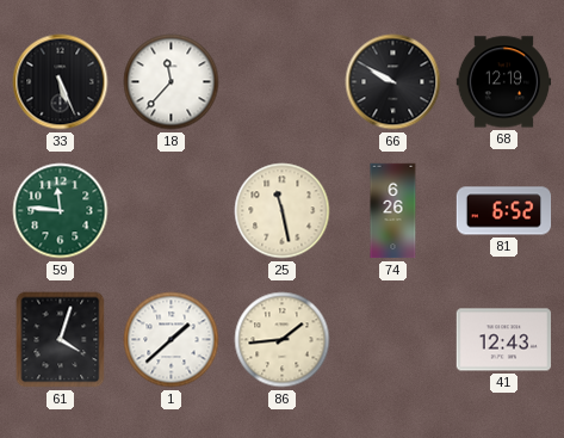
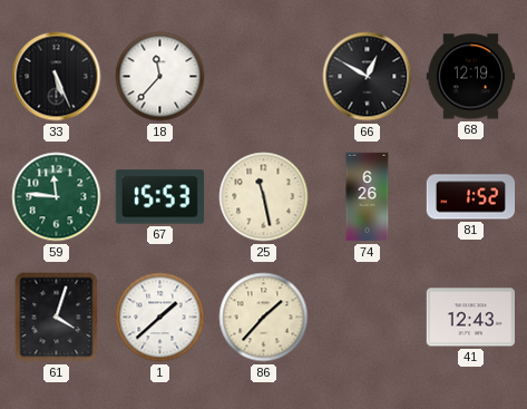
66: 9:50 -> 12:50 (368, 77)
67: none -> 15:53 (159, 197)
81: 6:52 -> 1:52 (471, 197)
86: 1:44 -> 1:37 (264, 318)
